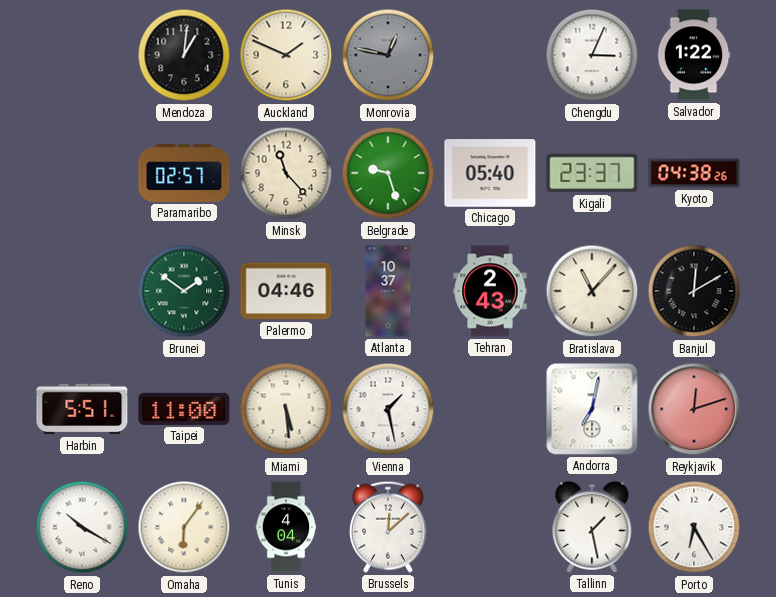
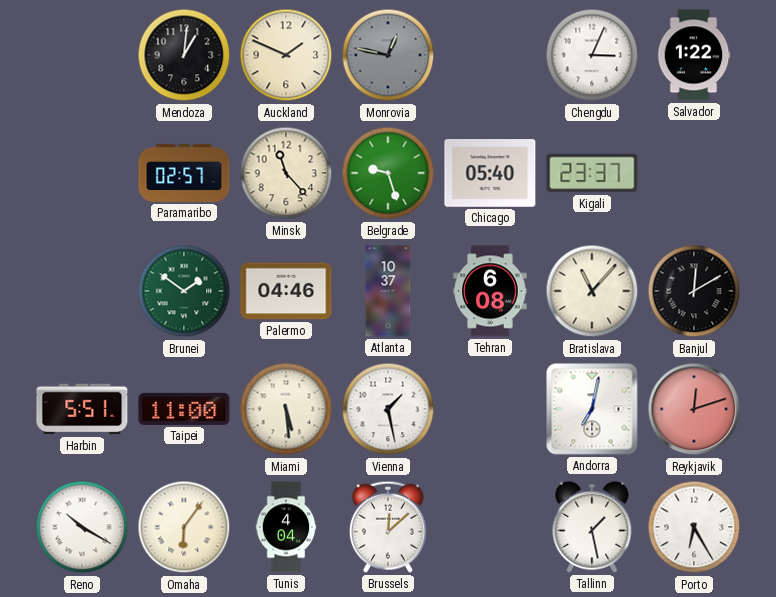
Kyoto: 04:38 -> none (694, 173)
Tehran: 2:43 -> 6:08 (490, 291)
